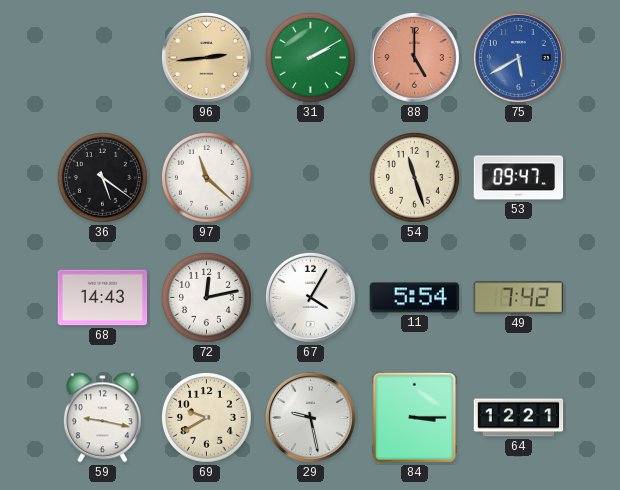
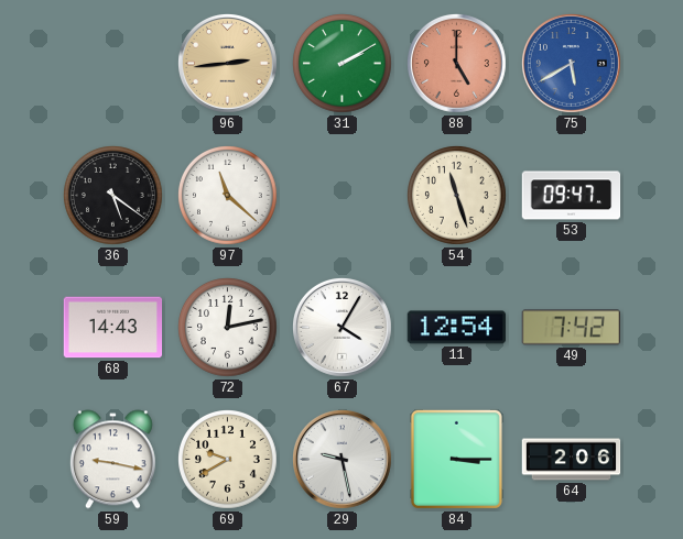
11: 5:54 -> 12:54 (457, 328)
64: 12:21 -> 2:06 (572, 460)
